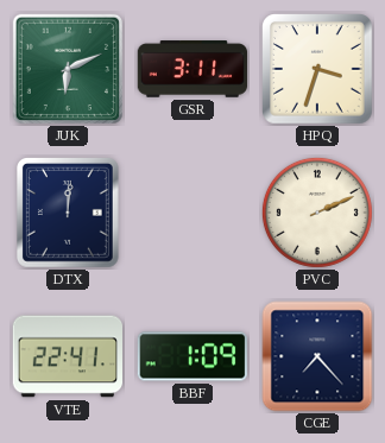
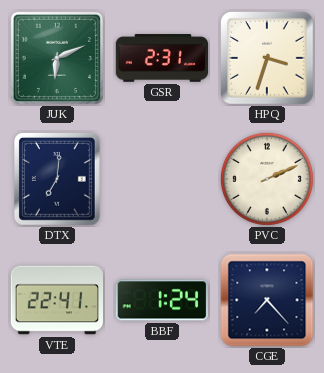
GSR: 3:11 -> 2:31 (162, 58)
DTX: 12:01 -> 7:01 (58, 180)
BBF: 1:09 -> 1:24 (161, 300)
